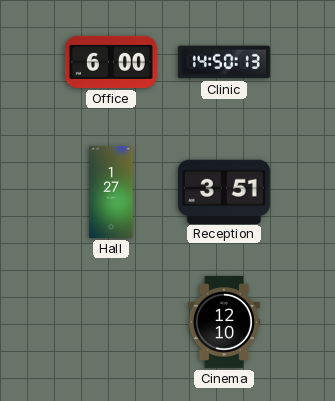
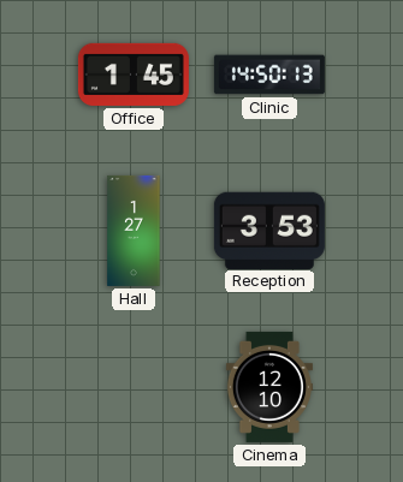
Office: 6:00 -> 1:45 (134, 75)
Reception: 3:51 -> 3:53 (269, 230)
